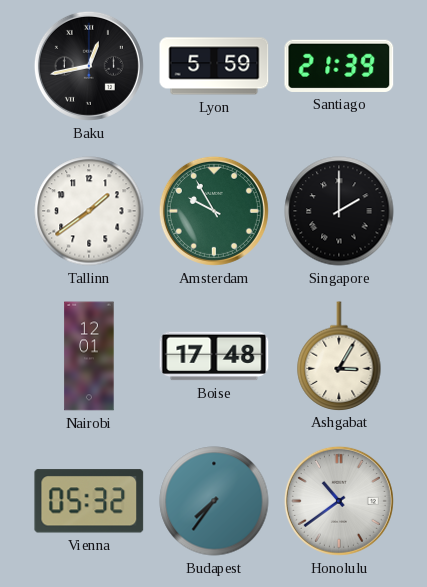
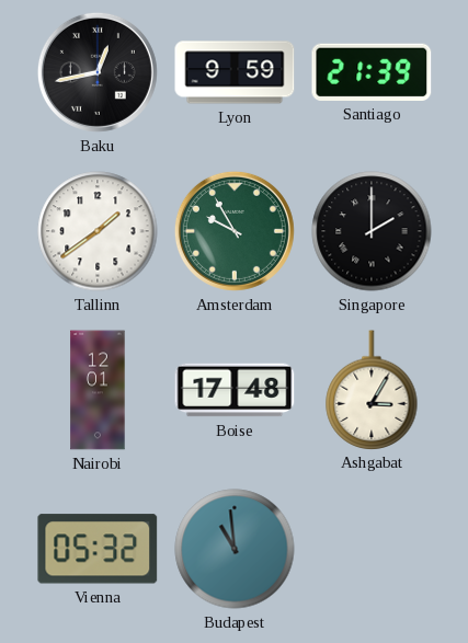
Lyon: 5:59 -> 9:59 (235, 72)
Budapest: 7:36 -> 10:59 (235, 549)
Honolulu: 10:39 -> none (339, 501)
